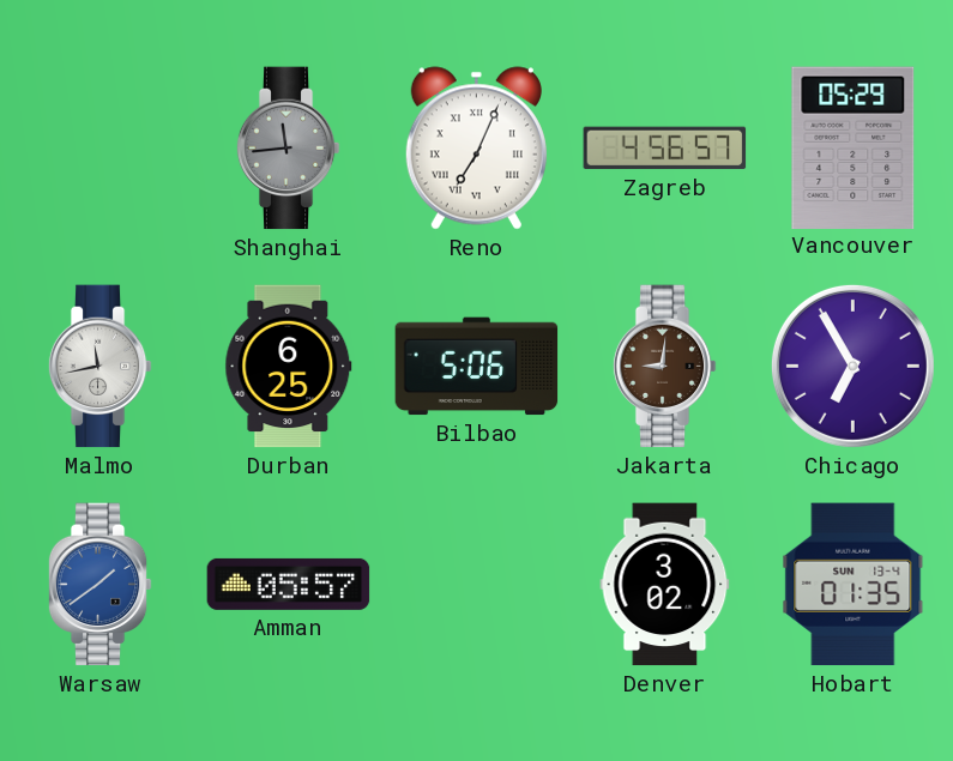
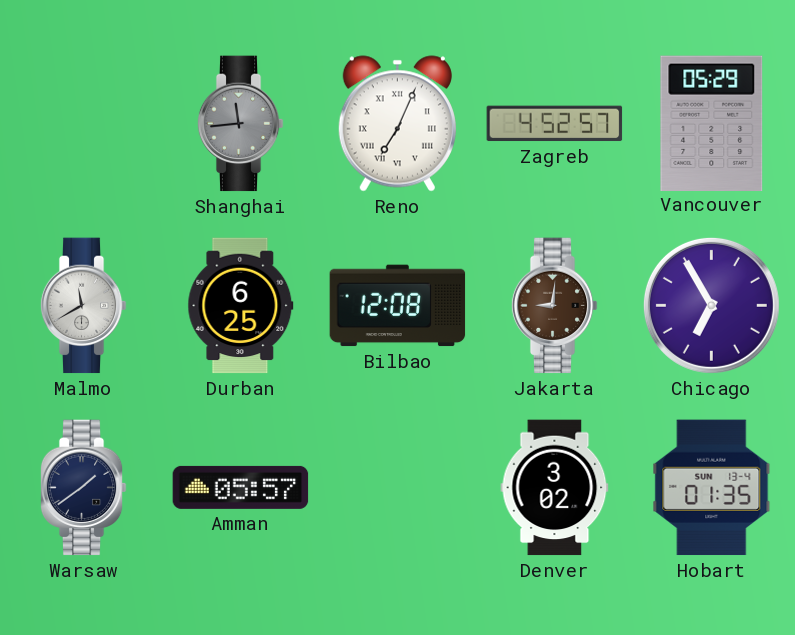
Zagreb: 4:56 -> 4:52 (555, 124)
Malmo: 11:43 -> 11:40 (83, 306)
Bilbao: 5:06 -> 12:08 (398, 306)
Warsaw dial: blue -> navy (83, 488)
